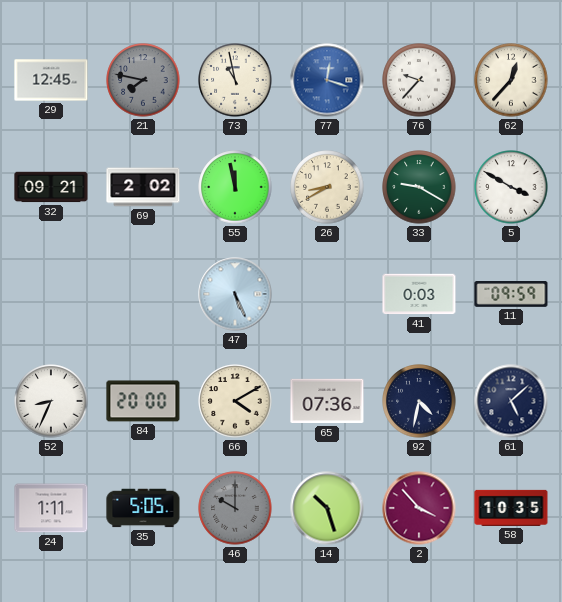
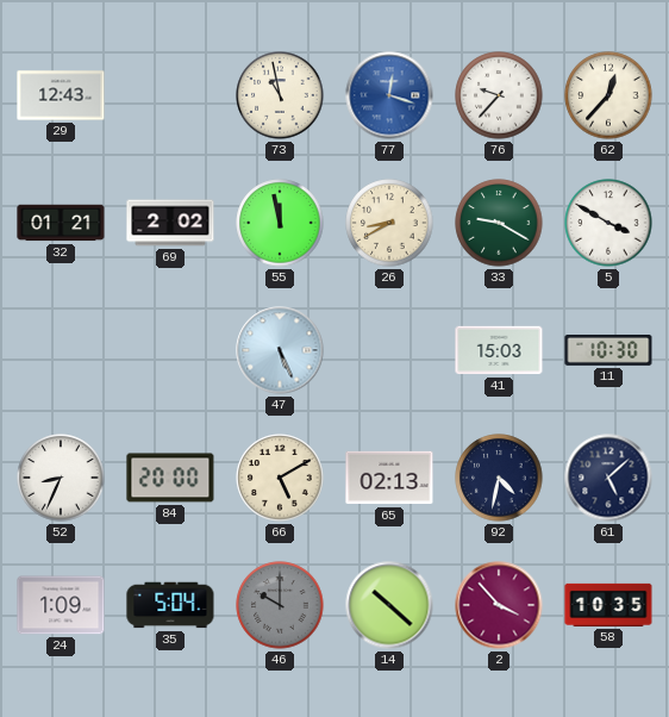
29: 12:45 -> 12:43 (61, 95)
21: 7:47 -> none (143, 80)
32: 09:21 -> 01:21 (61, 223)
41: 0:03 -> 15:03 (499, 350)
11: 09:59 -> 10:30 (608, 351)
66: 4:10 -> 5:10 (280, 478)
65: 07:36 -> 02:13 (389, 478)
24: 1:11 -> 1:09 (61, 605)
35: 5:05 -> 5:04 (170, 605)
14: 10:27 -> 10:22 (389, 605)
